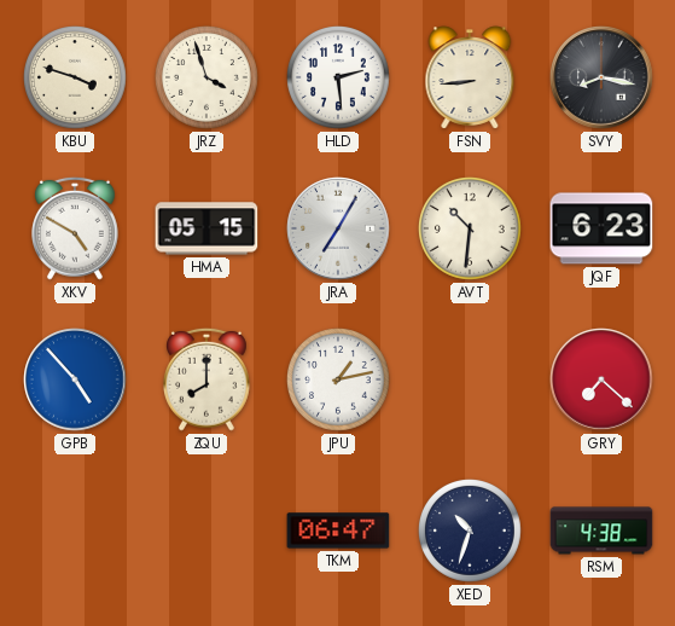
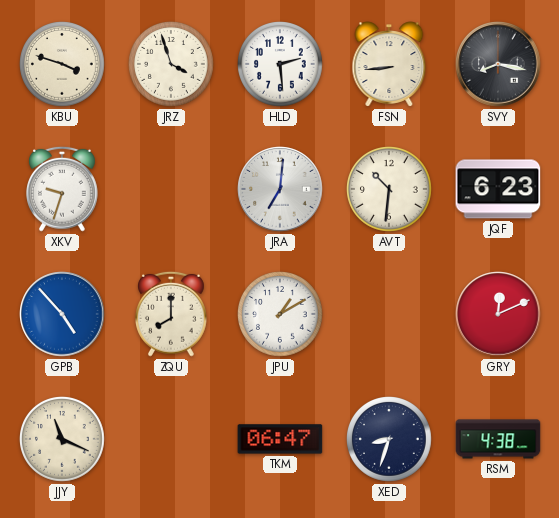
XKV: 4:50 -> 9:33 (63, 189)
HMA: 05:15 -> none (206, 228)
JRA: 7:05 -> 7:01 (280, 189)
JPU: 1:13 -> 1:10 (281, 315)
GRY: 7:22 -> 12:11 (498, 314)
JJY: none -> 11:19 (63, 440)
XED: 10:33 -> 8:33 (390, 440)
